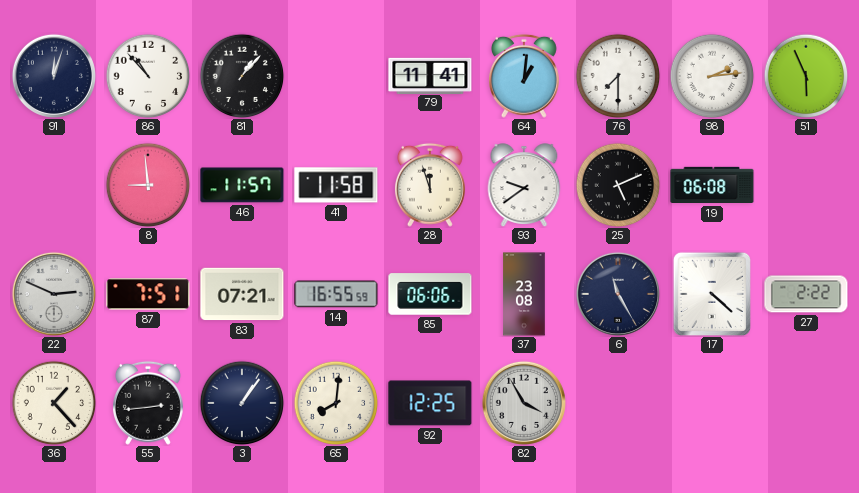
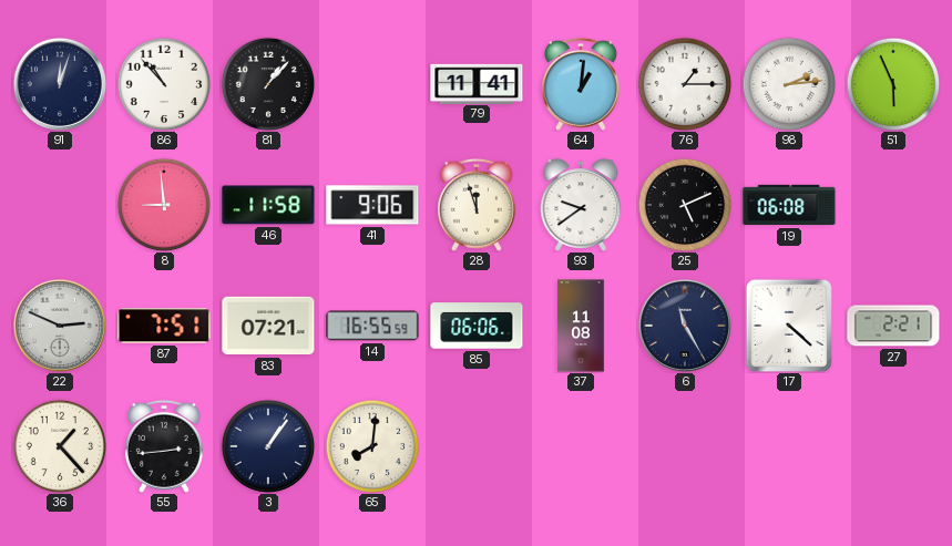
76: 7:30 -> 1:15 (685, 84)
46: 11:57 -> 11:58 (268, 205)
41: 11:58 -> 9:06 (372, 205)
37: 23:08 -> 11:08 (581, 326)
27: 2:22 -> 2:21 (893, 326)
92: 12:25 -> none (430, 403)
82: 3:55 -> none (524, 403)
